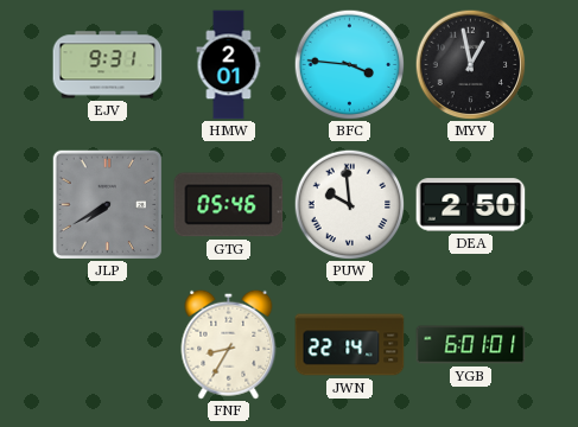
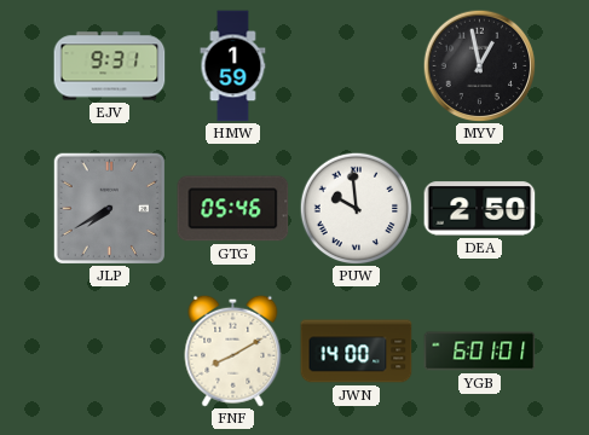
HMW: 2:01 -> 1:59 (233, 66)
BFC: 3:46 -> none (349, 64)
FNF: 8:35 -> 8:10 (233, 350)
JWN: 22:14 -> 14:00 (357, 352)
